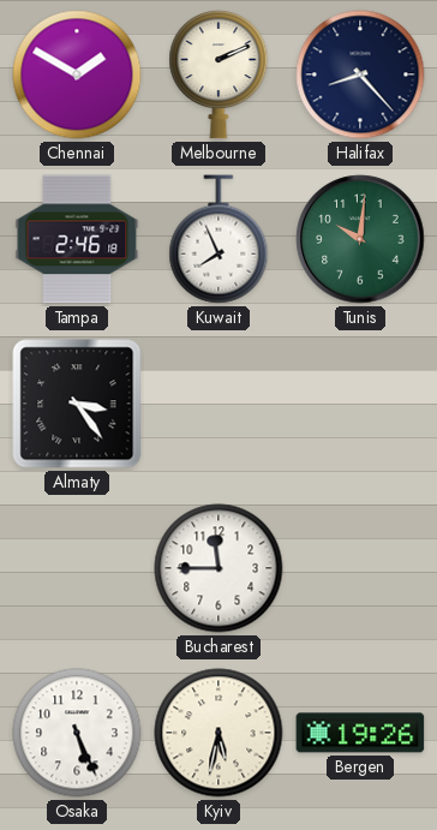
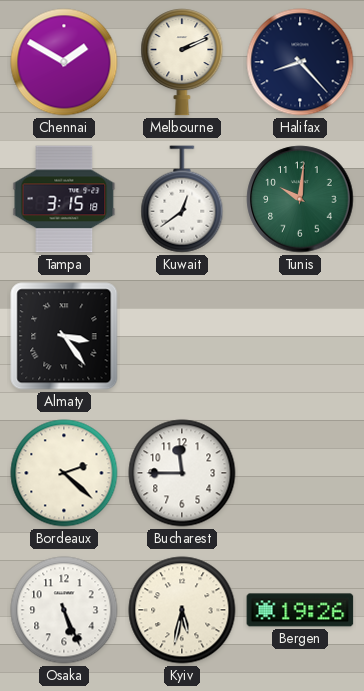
Tampa: 2:46 -> 3:15 (64, 199)
Kuwait: 7:56 -> 12:39 (182, 199)
Bordeaux: none -> 2:22 (64, 473)
